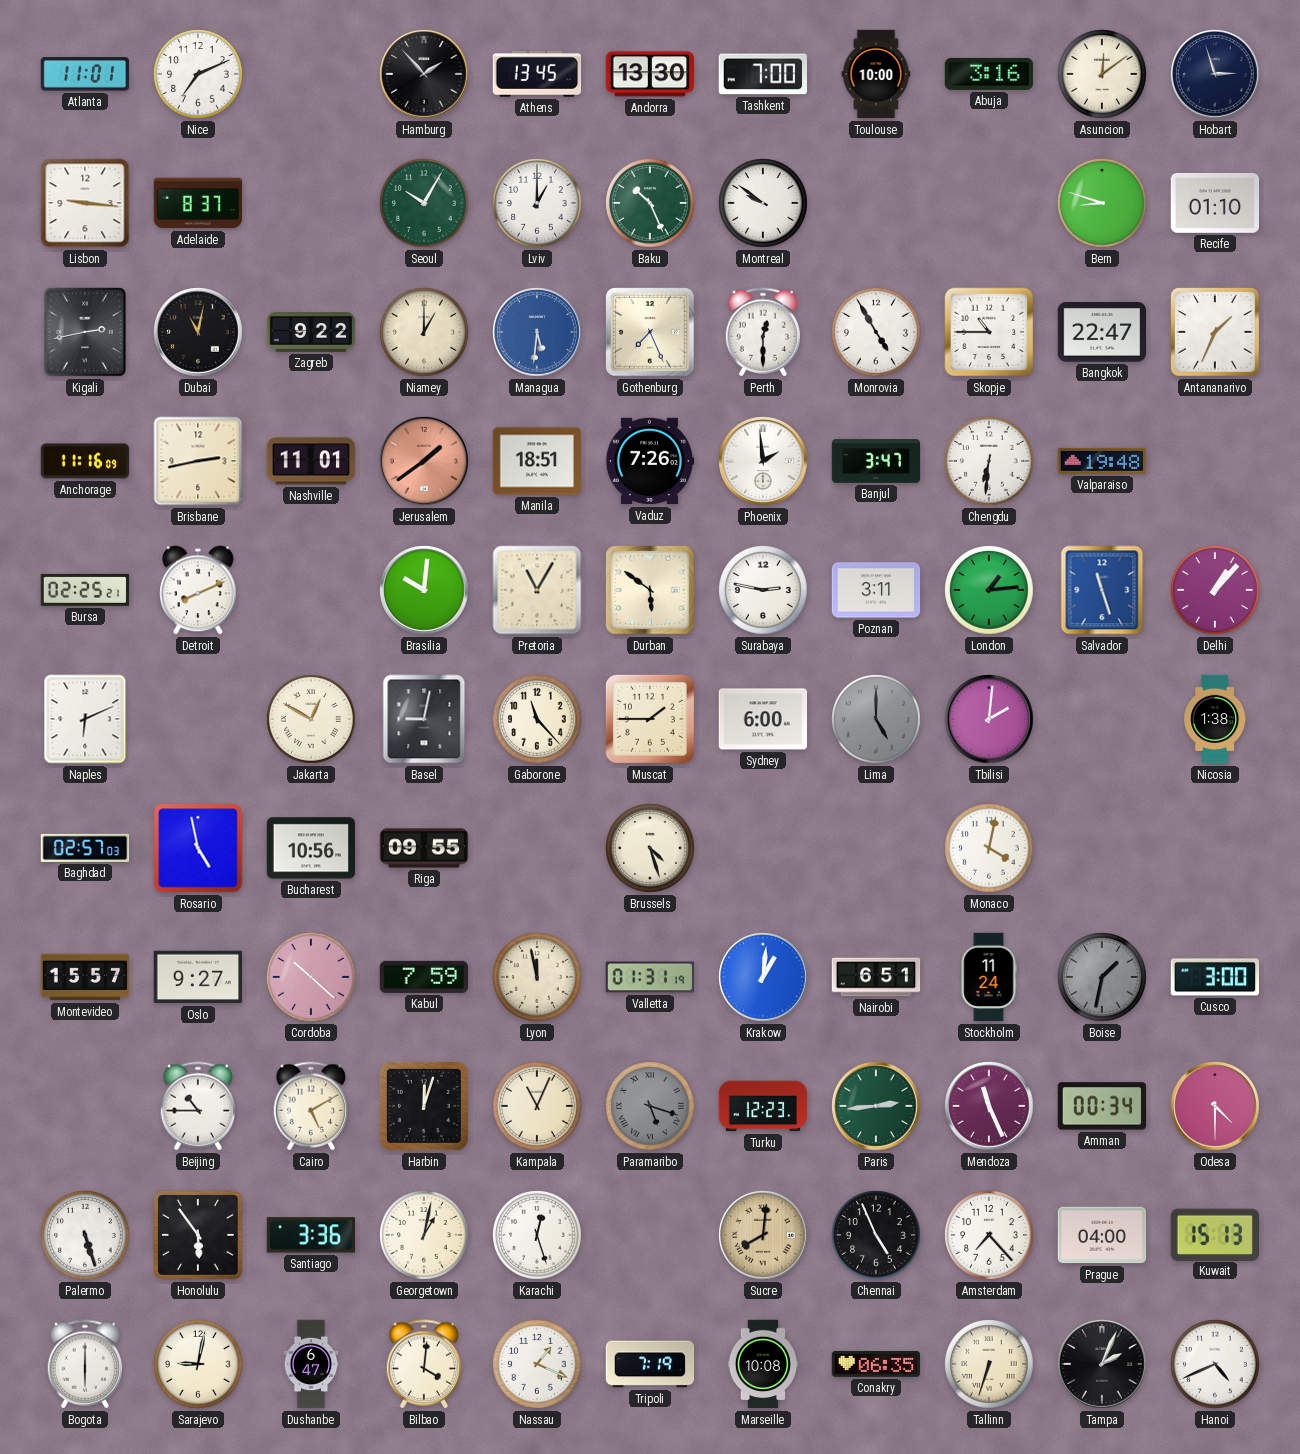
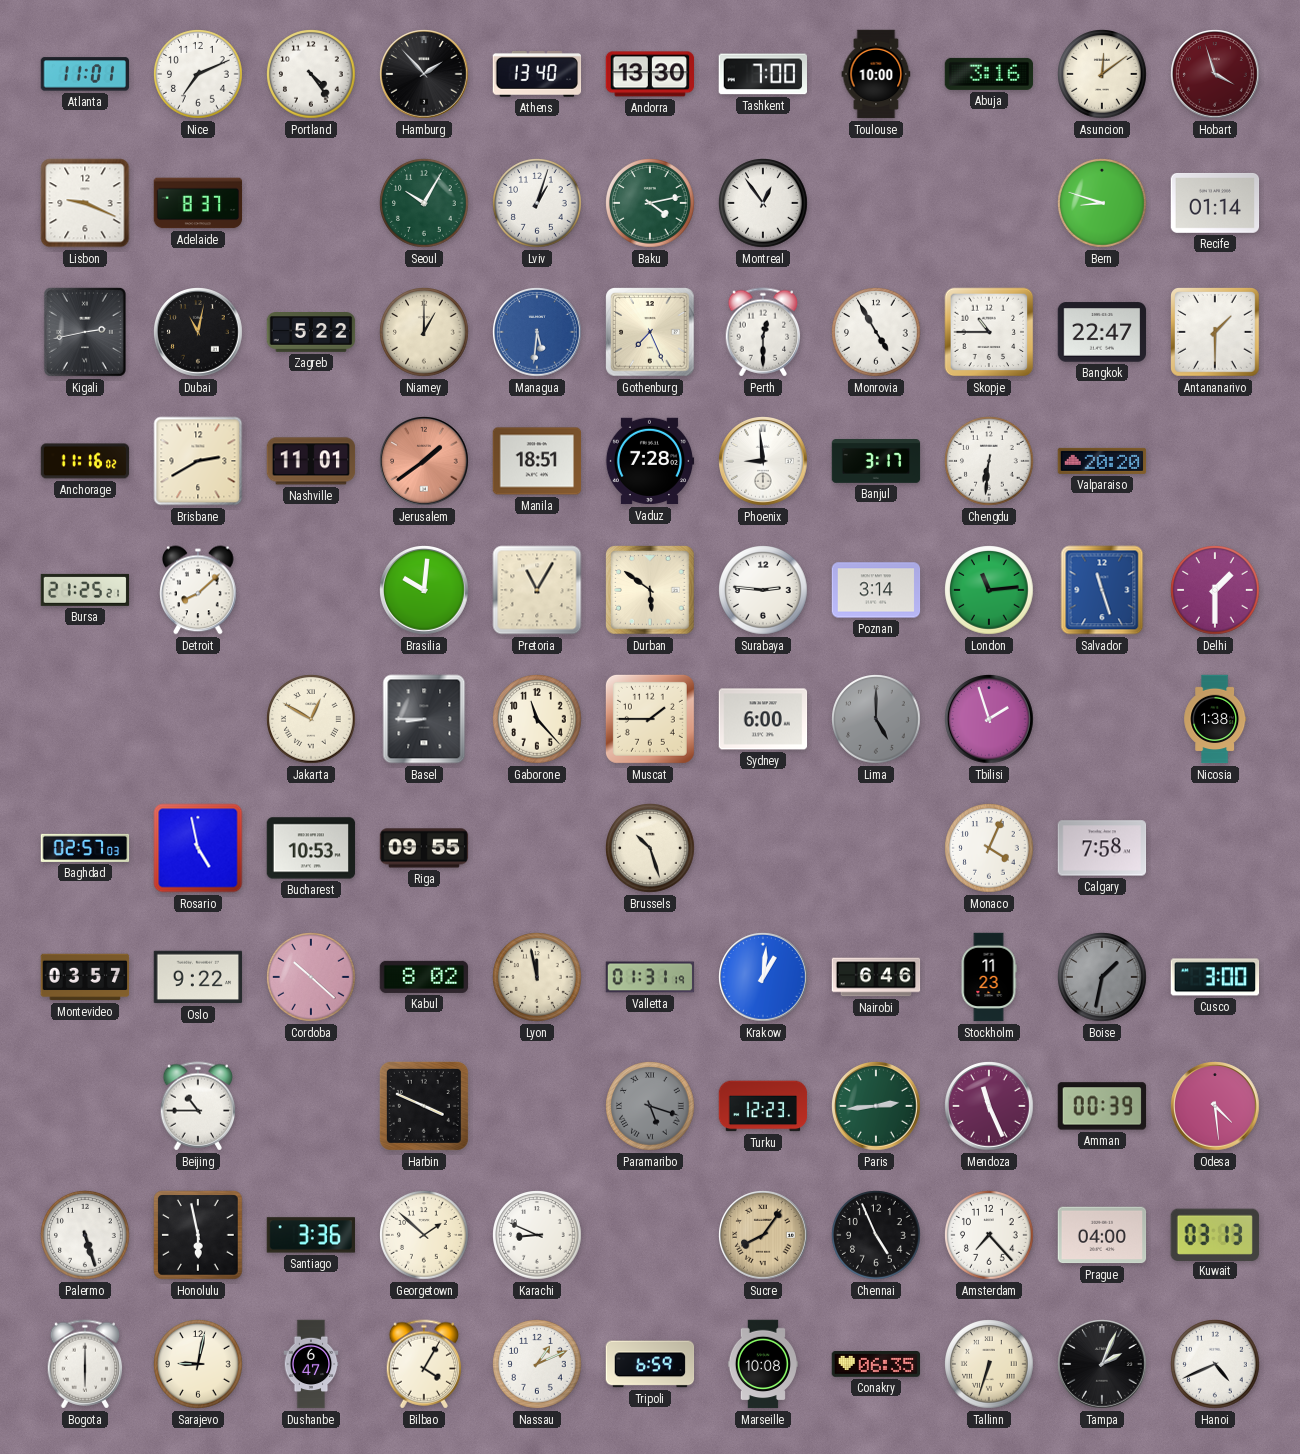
Portland: none -> 4:24 (311, 74)
Athens: 13:45 -> 13:40 (537, 74)
Hobart: 2:57 -> 3:57 (1215, 74)
Hobart dial: navy -> burgundy (1215, 74)
Lisbon: 9:16 -> 9:19 (85, 203)
Lviv: 1:00 -> 1:03 (537, 203)
Baku: 10:26 -> 4:13 (650, 203)
Montreal: 9:51 -> 12:54 (763, 203)
Recife: 01:10 -> 01:14 (1215, 203)
Zagreb: 9:22 -> 5:22 (311, 333)
Antananarivo: 1:34 -> 1:30 (1216, 333)
Anchorage: 11:16:09 -> 11:16:02 (85, 461)
Brisbane: 2:43 -> 2:40 (198, 461)
Vaduz: 7:26 -> 7:28 (650, 461)
Phoenix: 1:59 -> 8:59 (763, 461)
Banjul: 3:47 -> 3:17 (876, 462)
Valparaiso: 19:48 -> 20:20 (1102, 461)
Bursa: 02:25 -> 21:25 (85, 590)
Detroit: 8:11 -> 8:08 (198, 590)
Surabaya: 2:47 -> 2:46 (763, 590)
Poznan: 3:11 -> 3:14 (876, 590)
London: 1:14 -> 11:14 (989, 590)
Delhi: 1:07 -> 1:30 (1215, 590)
Naples: 6:11 -> none (85, 719)
Basel: 9:02 -> 8:45 (424, 719)
Tbilisi: 2:01 -> 1:57 (989, 719)
Bucharest: 10:56 -> 10:53 (311, 848)
Brussels: 4:27 -> 10:27 (650, 848)
Monaco: 4:02 -> 4:04 (989, 848)
Calgary: none -> 7:58 (1102, 848)
Montevideo: 15:57 -> 03:57 (85, 977)
Oslo: 9:27 -> 9:22 (198, 977)
Kabul: 7:59 -> 8:02 (424, 977)
Nairobi: 6:51 -> 6:46 (876, 977)
Stockholm: 11:24 -> 11:23 (989, 977)
Cairo: 5:10 -> none (311, 1106)
Harbin: 12:03 -> 3:49 (424, 1106)
Kampala: 11:04 -> none (537, 1106)
Amman: 00:34 -> 00:39 (1102, 1106)
Odesa: 4:30 -> 4:29 (1215, 1106)
Honolulu: 5:54 -> 5:58 (199, 1236)
Georgetown: 1:02 -> 1:52 (424, 1235)
Karachi: 12:27 -> 8:49 (537, 1235)
Sucre: 8:01 -> 8:06 (763, 1235)
Kuwait: 15:13 -> 03:13 (1215, 1234)
Bilbao: 4:01 -> 4:05 (424, 1364)
Nassau: 1:19 -> 1:11 (537, 1364)
Tripoli: 7:19 -> 6:59 (650, 1364)
